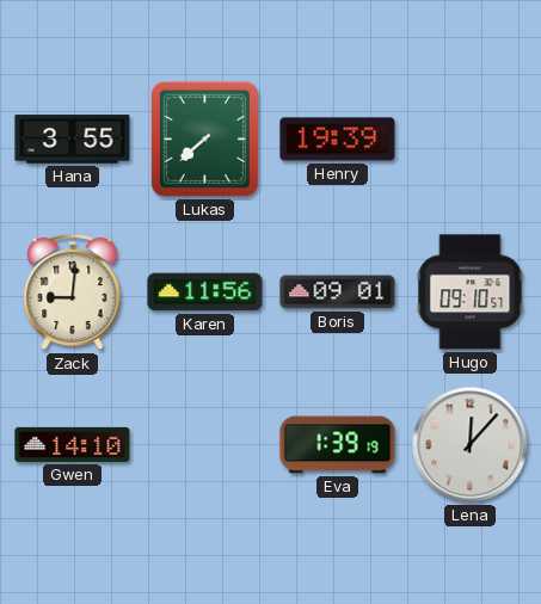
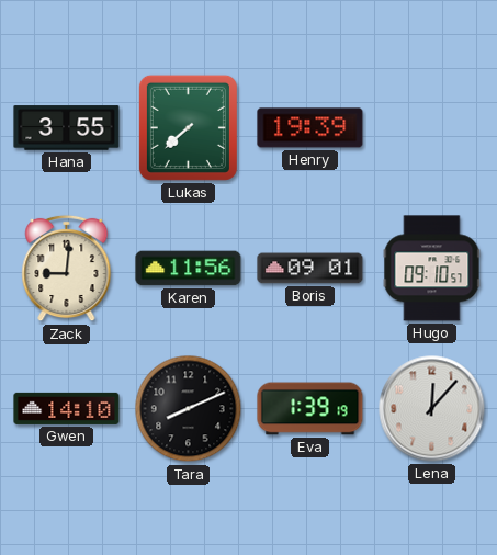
Tara: none -> 8:11 (189, 409)
